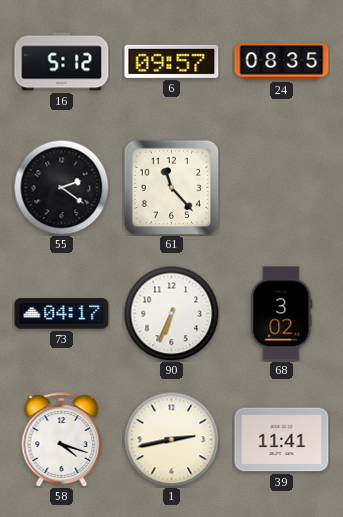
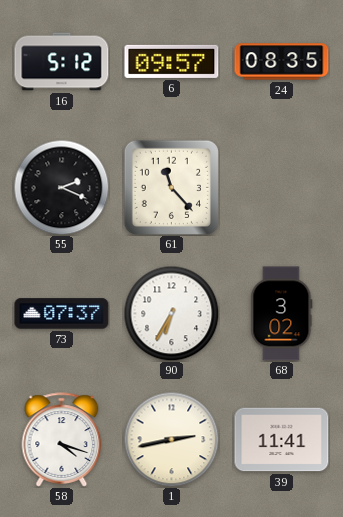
55: 2:21 -> 2:19 (61, 187)
73: 04:17 -> 07:37 (62, 314)
90: 6:34 -> 6:35 (171, 313)
